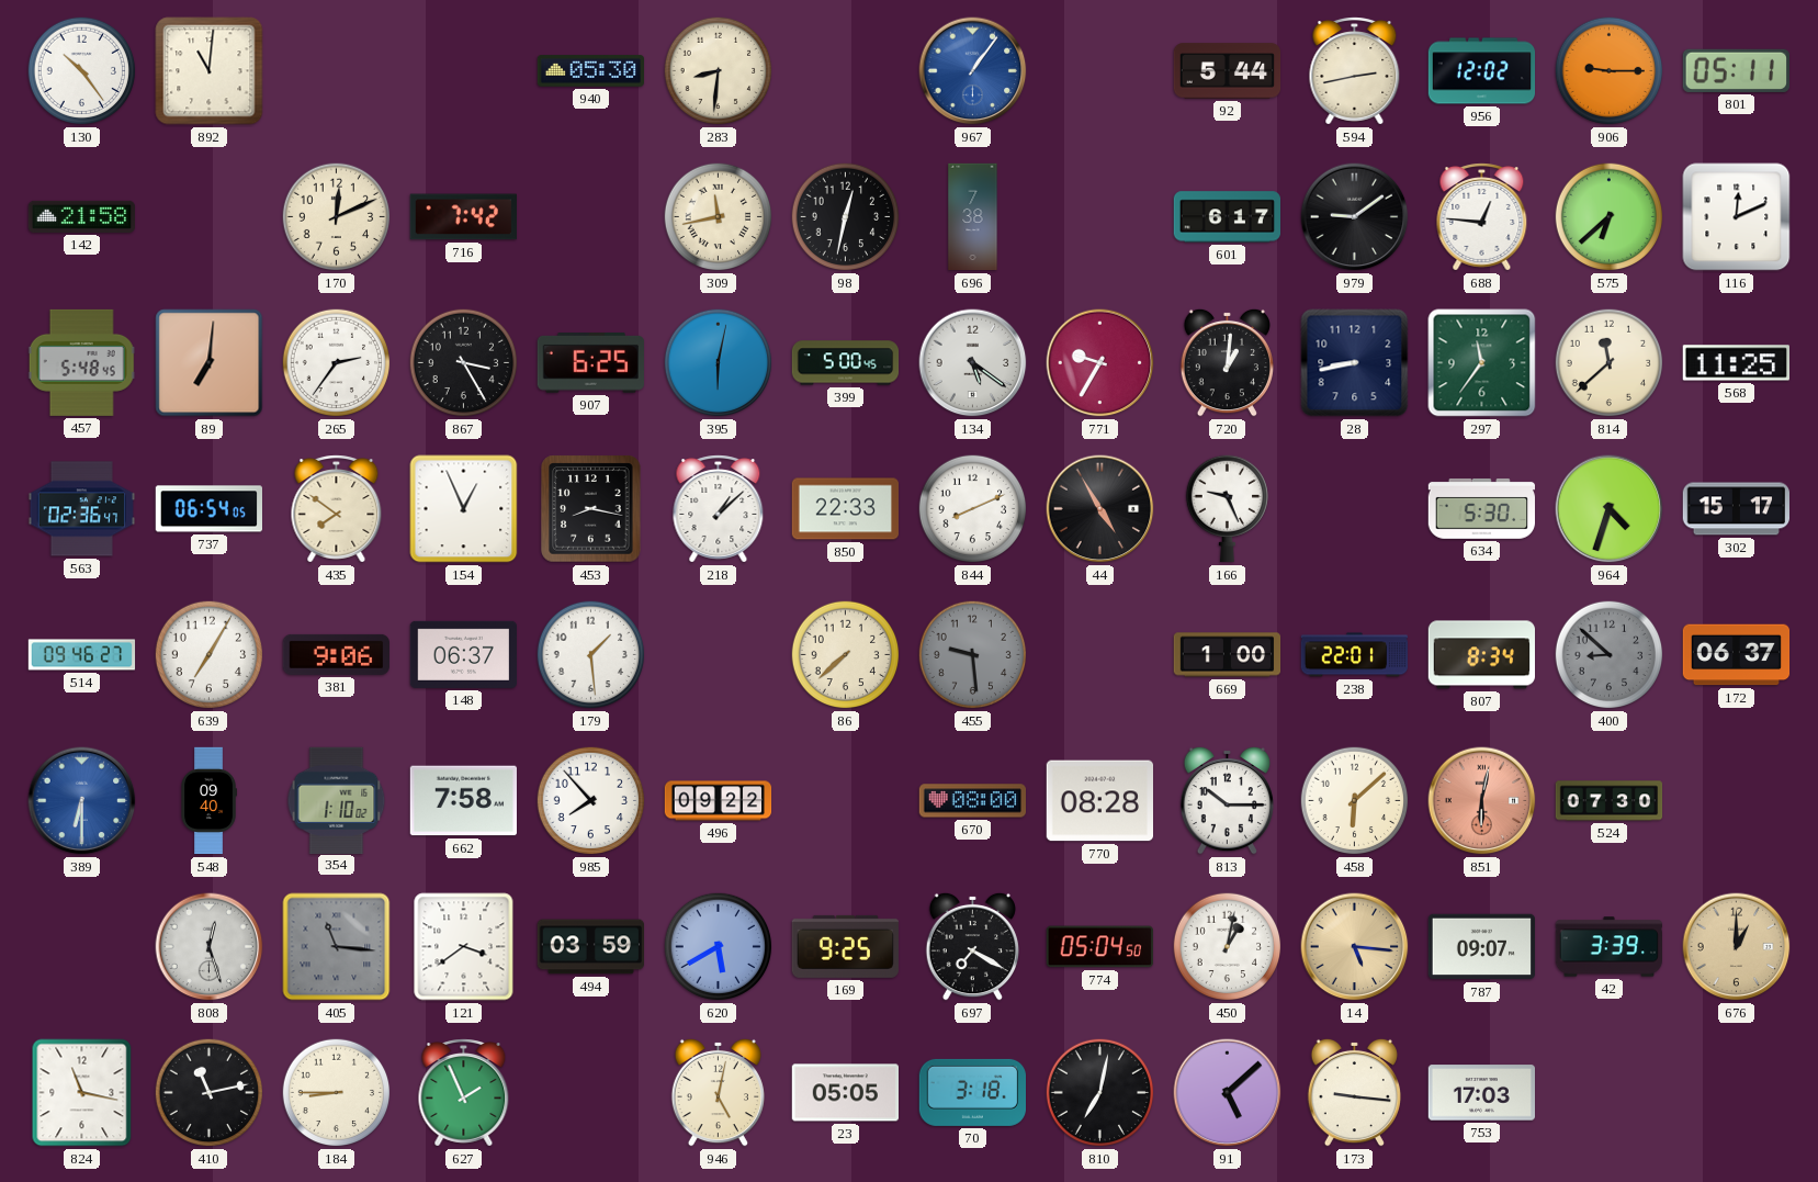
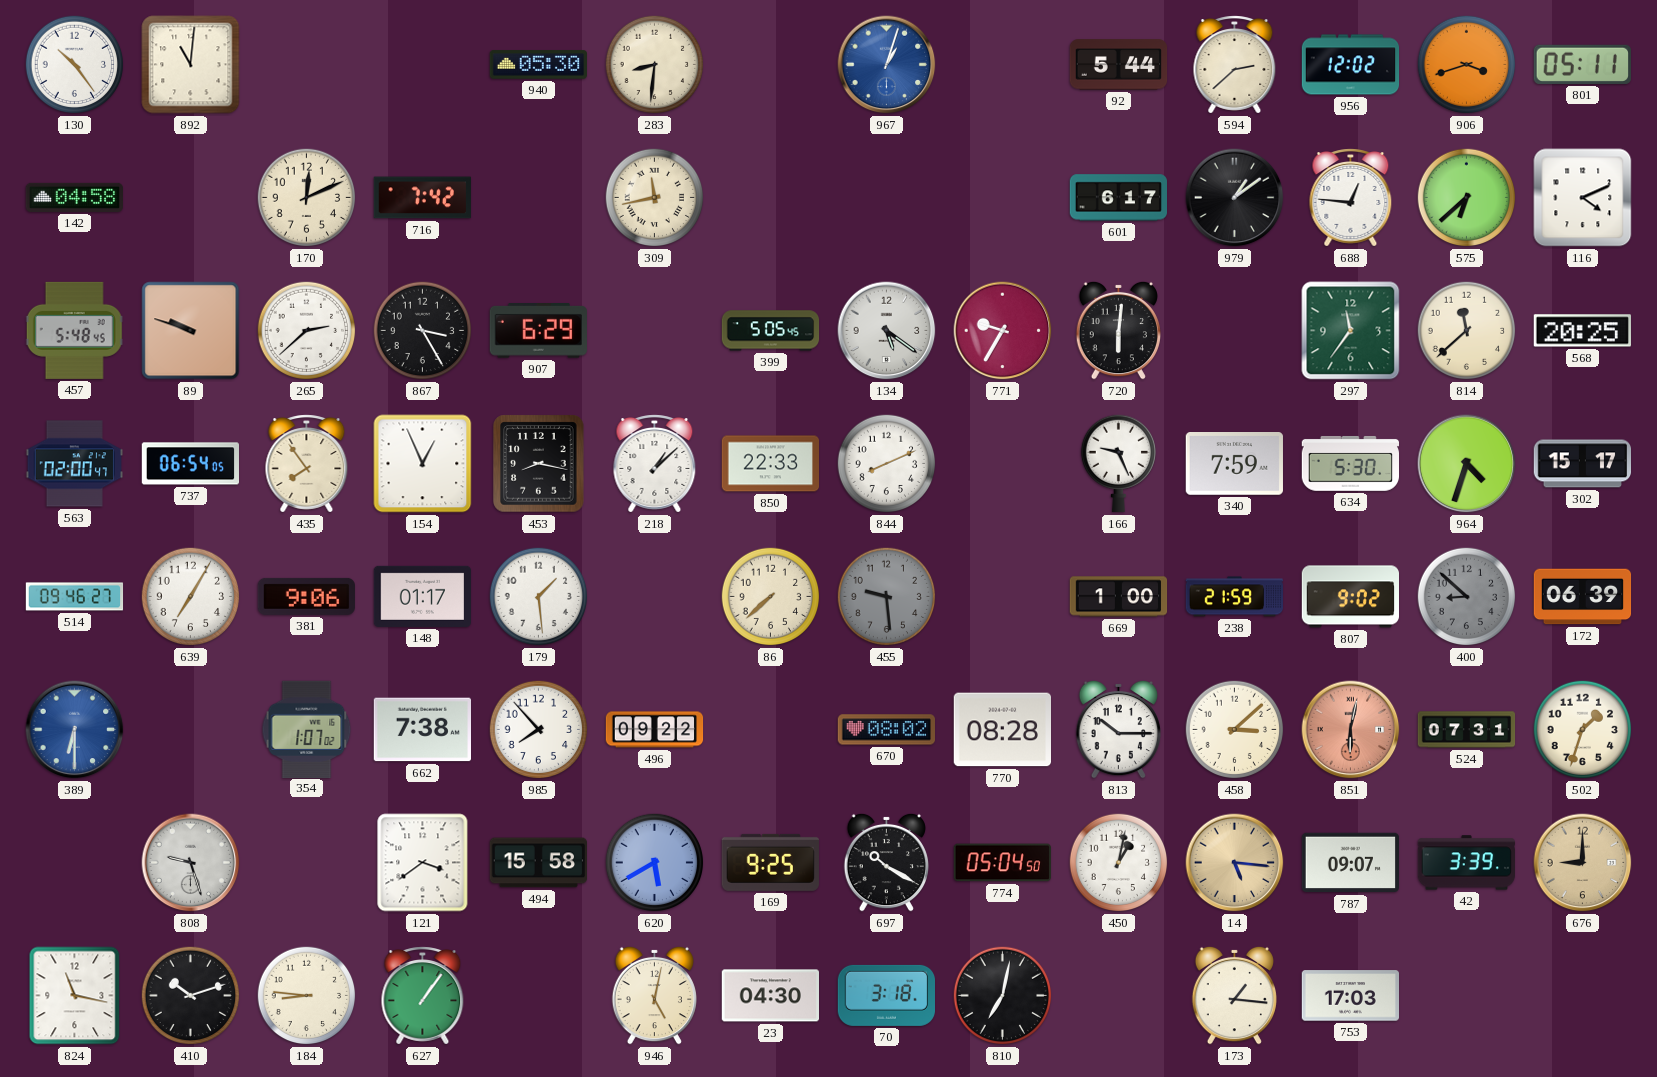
967: 1:06 -> 1:03 (887, 65)
594: 2:43 -> 2:38 (1235, 65)
906: 9:15 -> 3:42 (1467, 65)
142: 21:58 -> 04:58 (74, 197)
98: 12:32 -> none (846, 217)
696: 7:38 -> none (973, 217)
979: 9:09 -> 1:09 (1235, 198)
116: 12:11 -> 4:11 (1583, 198)
89: 7:01 -> 9:48 (191, 331)
265: 2:36 -> 2:38 (307, 331)
907: 6:25 -> 6:29 (538, 331)
395: 6:02 -> none (719, 363)
399: 5:00 -> 5:05 (771, 331)
720: 1:01 -> 6:01 (1118, 330)
28: 8:43 -> none (1355, 363)
568: 11:25 -> 20:25 (1582, 331)
563: 02:36 -> 02:00 (74, 464)
435: 7:51 -> 7:54 (307, 464)
44: 4:55 -> none (1100, 509)
340: none -> 7:59 (1234, 464)
148: 06:37 -> 01:17 (422, 596)
238: 22:01 -> 21:59 (1234, 597)
807: 8:34 -> 9:02 (1350, 597)
172: 06:37 -> 06:39 (1583, 597)
548: 09:40 -> none (208, 801)
354: 1:10 -> 1:07 (307, 729)
662: 7:58 -> 7:38 (422, 730)
670: 08:00 -> 08:02 (886, 730)
458: 6:08 -> 3:08 (1235, 730)
524: 07:30 -> 07:31 (1467, 730)
502: none -> 1:33 (1583, 730)
808: 12:27 -> 9:27 (191, 863)
405: 11:16 -> none (337, 947)
494: 03:59 -> 15:58 (538, 863)
697: 7:20 -> 10:20 (886, 862)
676: 1:00 -> 9:00 (1583, 863)
410: 11:13 -> 10:12 (191, 996)
184: 8:45 -> 8:46 (307, 996)
627: 1:56 -> 1:06 (423, 996)
23: 05:05 -> 04:30 (770, 996)
91: 5:08 -> none (1228, 1093)
173: 9:16 -> 1:16 (1234, 995)
